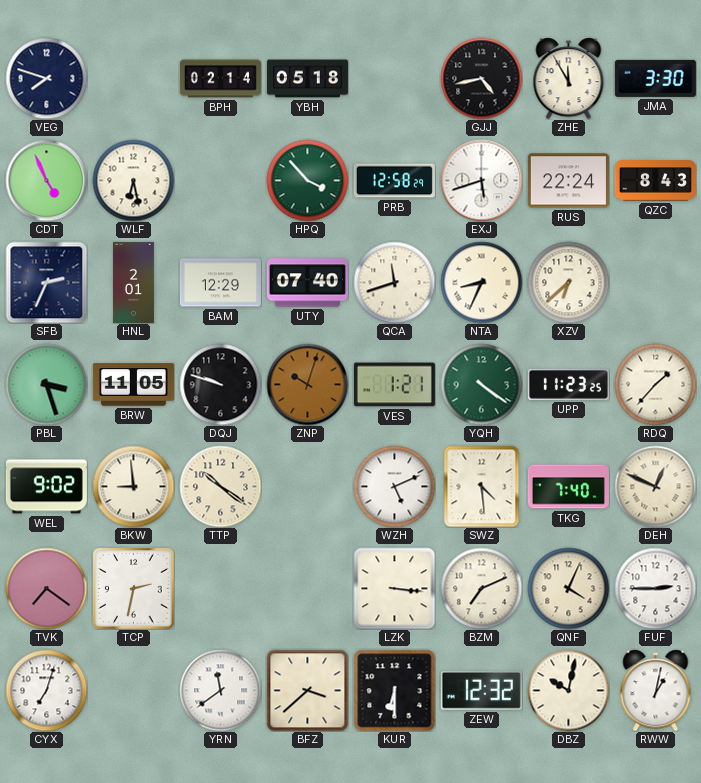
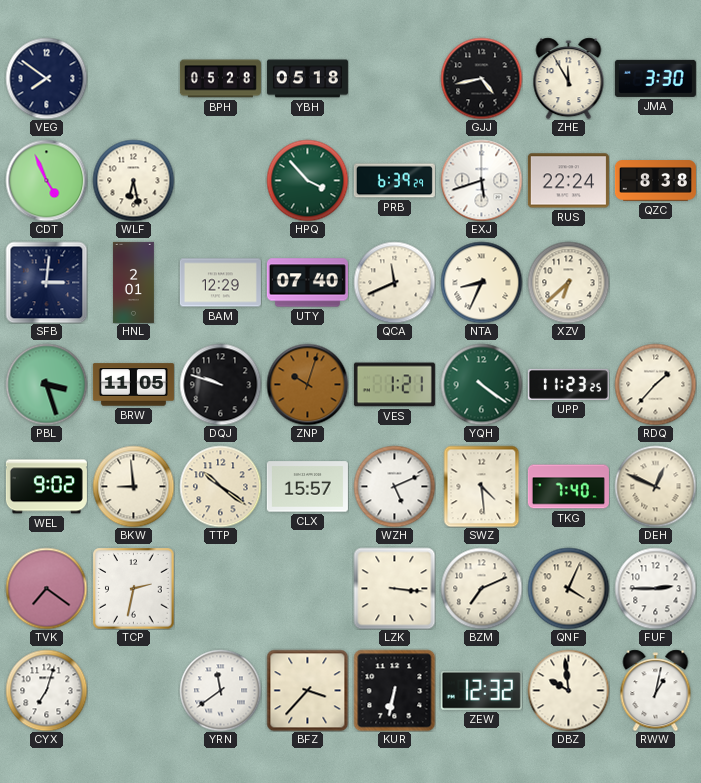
VEG: 7:48 -> 7:51 (46, 78)
BPH: 02:14 -> 05:28 (220, 79)
PRB: 12:58 -> 6:39 (394, 181)
QZC: 8:43 -> 8:38 (655, 181)
SFB: 2:34 -> 3:01 (46, 282)
QCA: 11:42 -> 11:41 (394, 282)
CLX: none -> 15:57 (307, 487)
BFZ: 3:38 -> 3:37 (307, 690)
KUR: 6:30 -> 6:32 (394, 690)
DBZ: 10:02 -> 9:59 (568, 690)
